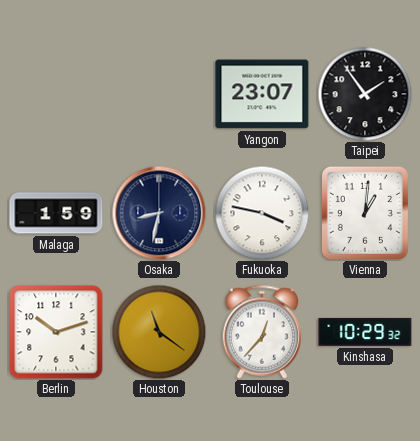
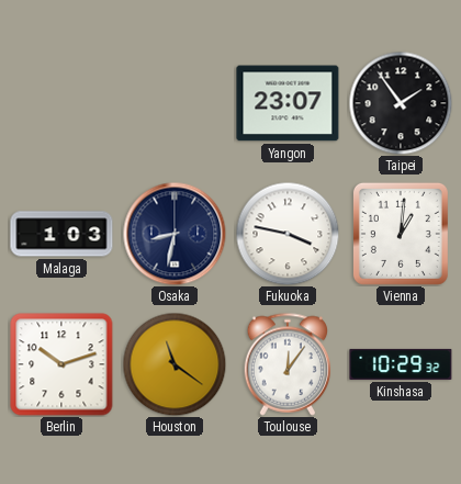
Malaga: 1:59 -> 1:03 (61, 234)
Toulouse: 12:37 -> 12:06 (288, 364)
